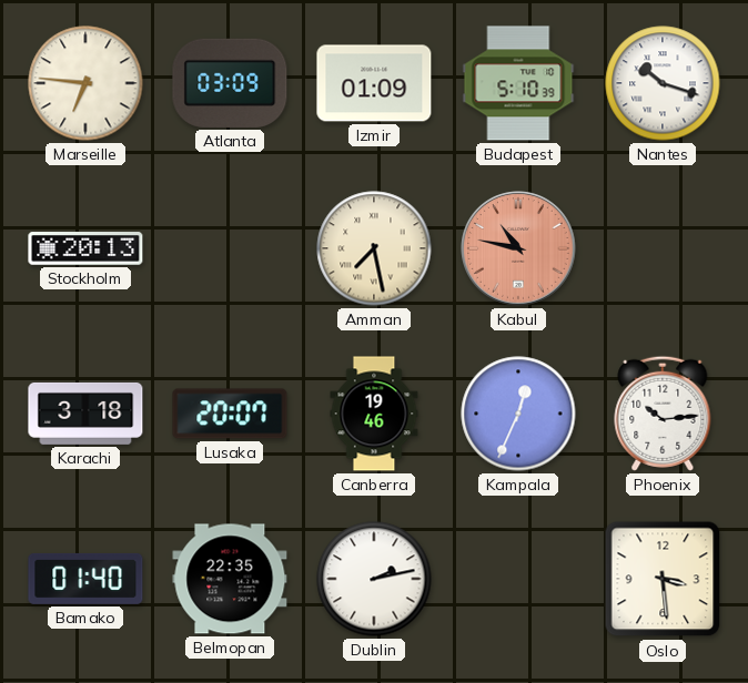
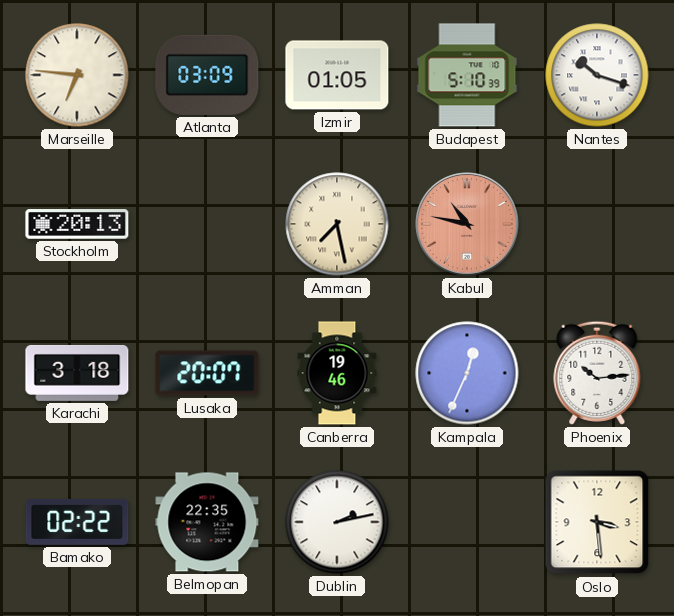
Izmir: 01:09 -> 01:05 (337, 75)
Bamako: 01:40 -> 02:22 (77, 522)
